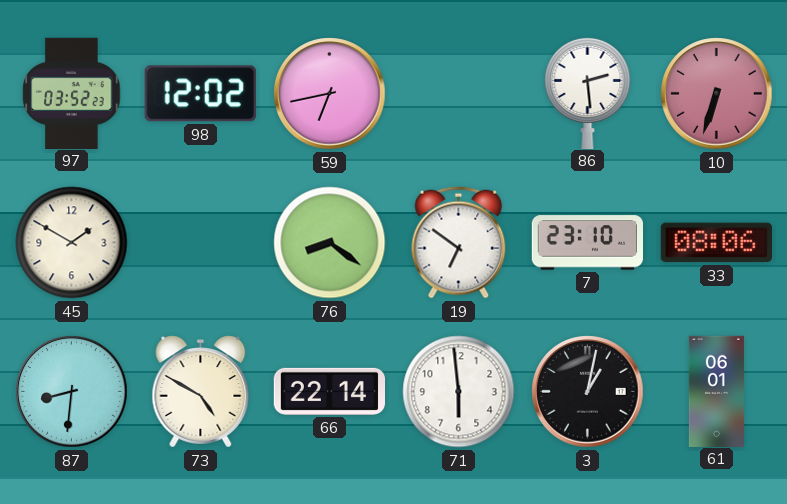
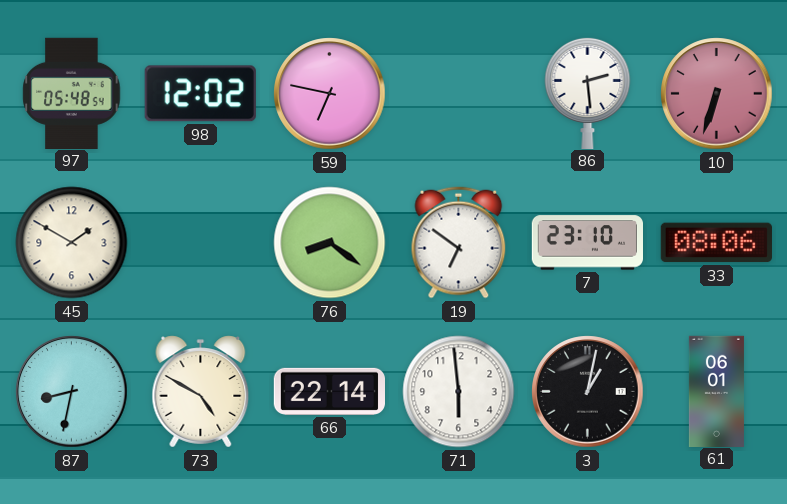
97: 03:52 -> 05:48 (72, 93)
59: 6:43 -> 6:47 (330, 94)
87: 8:31 -> 8:32 (72, 392)
